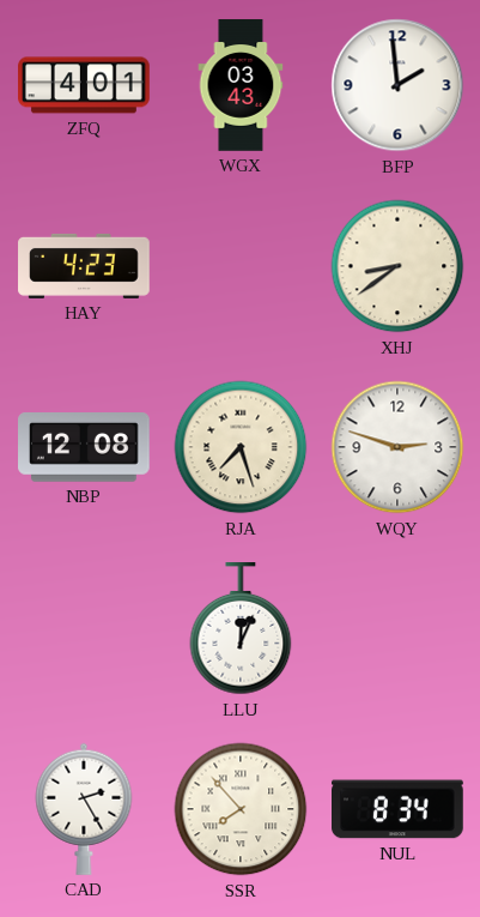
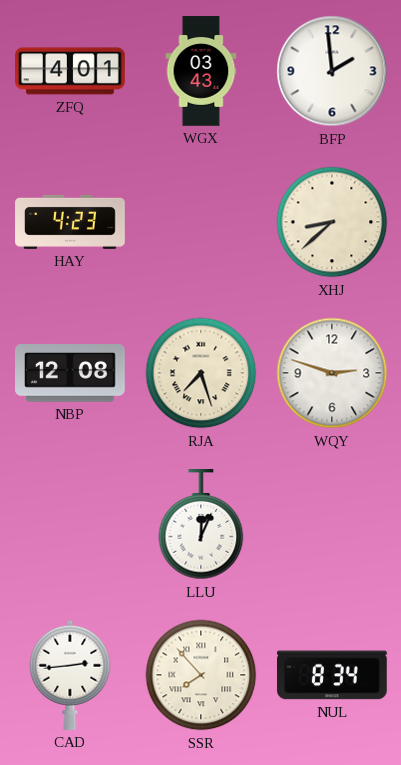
XHJ: 8:39 -> 8:38 (332, 222)
CAD: 2:25 -> 2:44 (70, 675)
